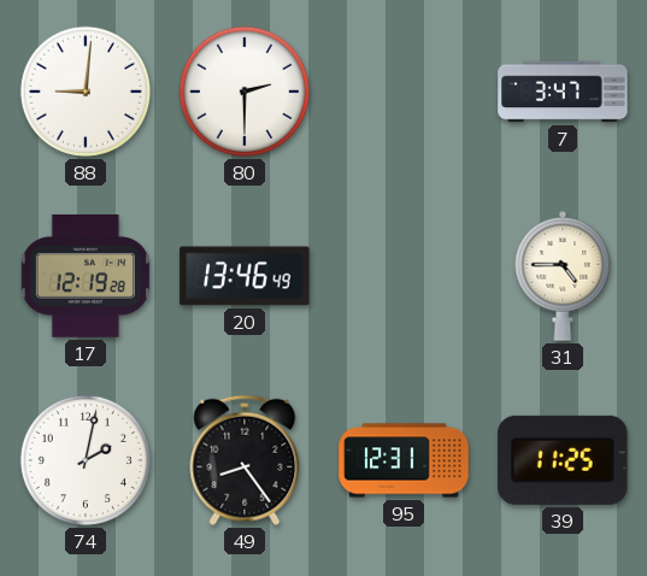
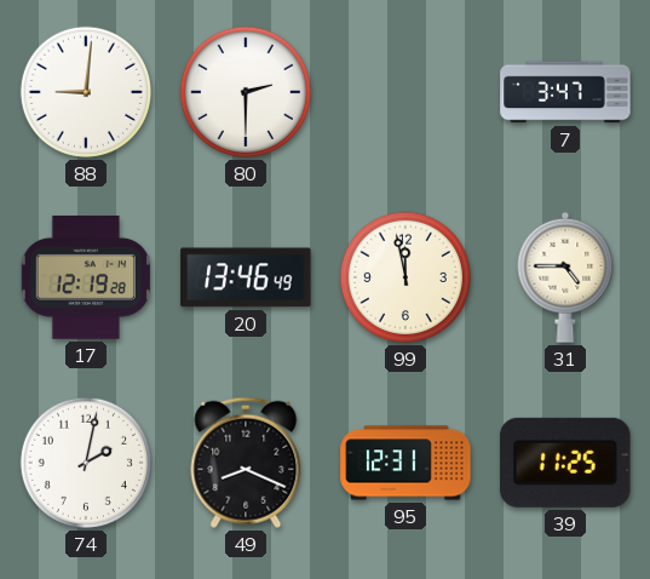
99: none -> 11:58 (405, 277)
49: 8:24 -> 8:19 (246, 463)
